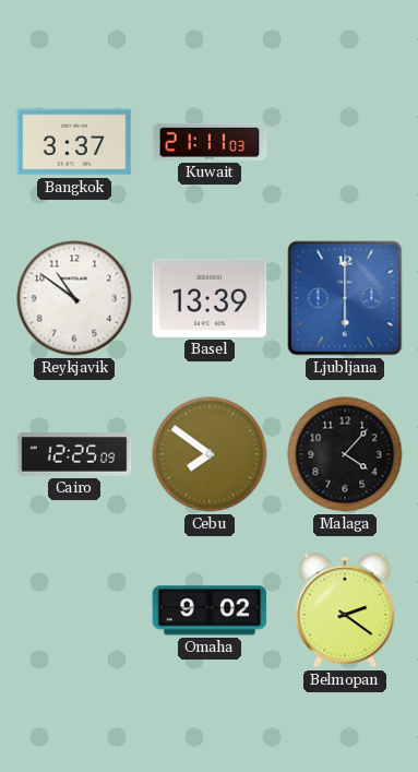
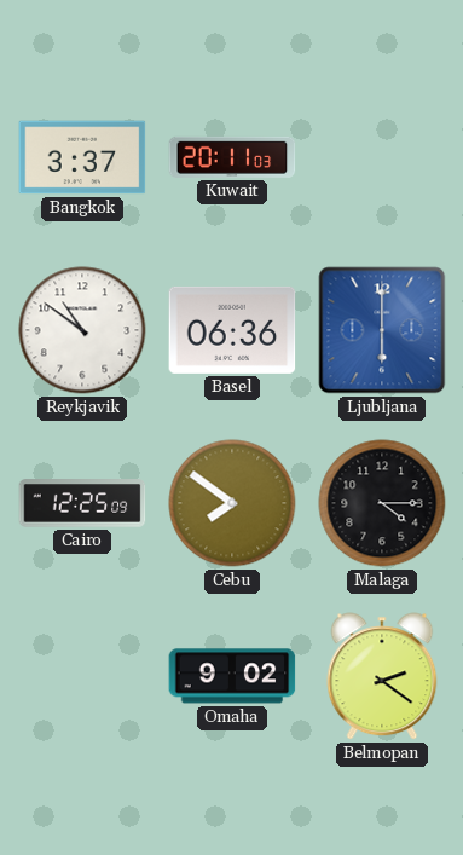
Kuwait: 21:11 -> 20:11 (232, 157)
Basel: 13:39 -> 06:36 (232, 330)
Malaga: 4:07 -> 4:15 (382, 503)
